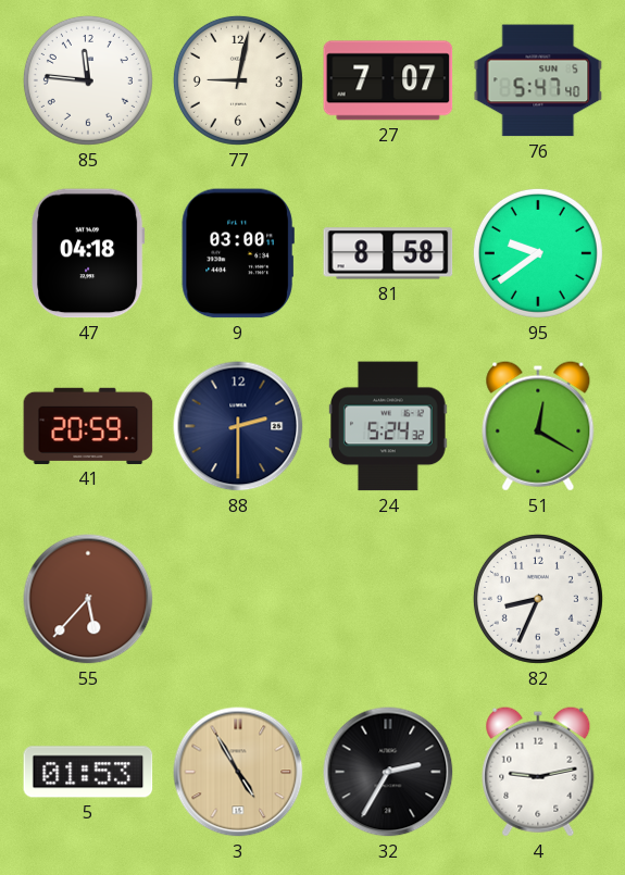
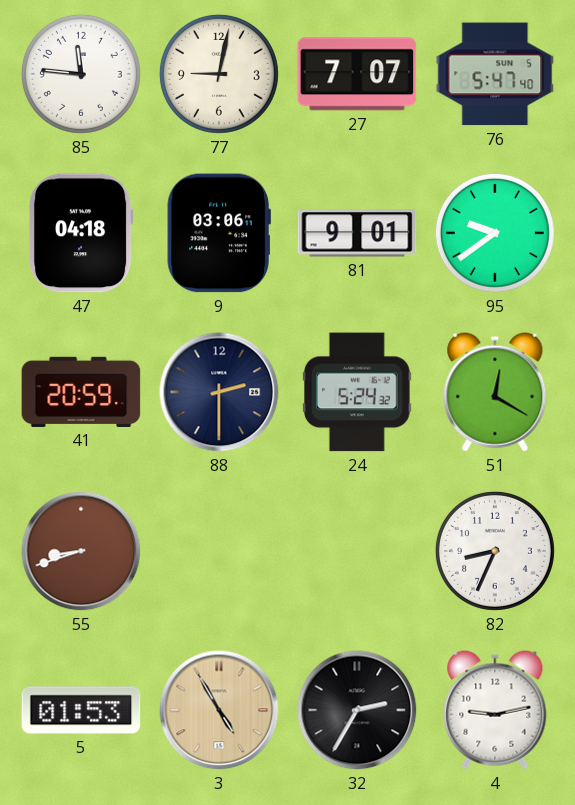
9: 03:00 -> 03:06 (219, 233)
81: 8:58 -> 9:01 (357, 233)
55: 5:37 -> 8:42 (81, 551)
